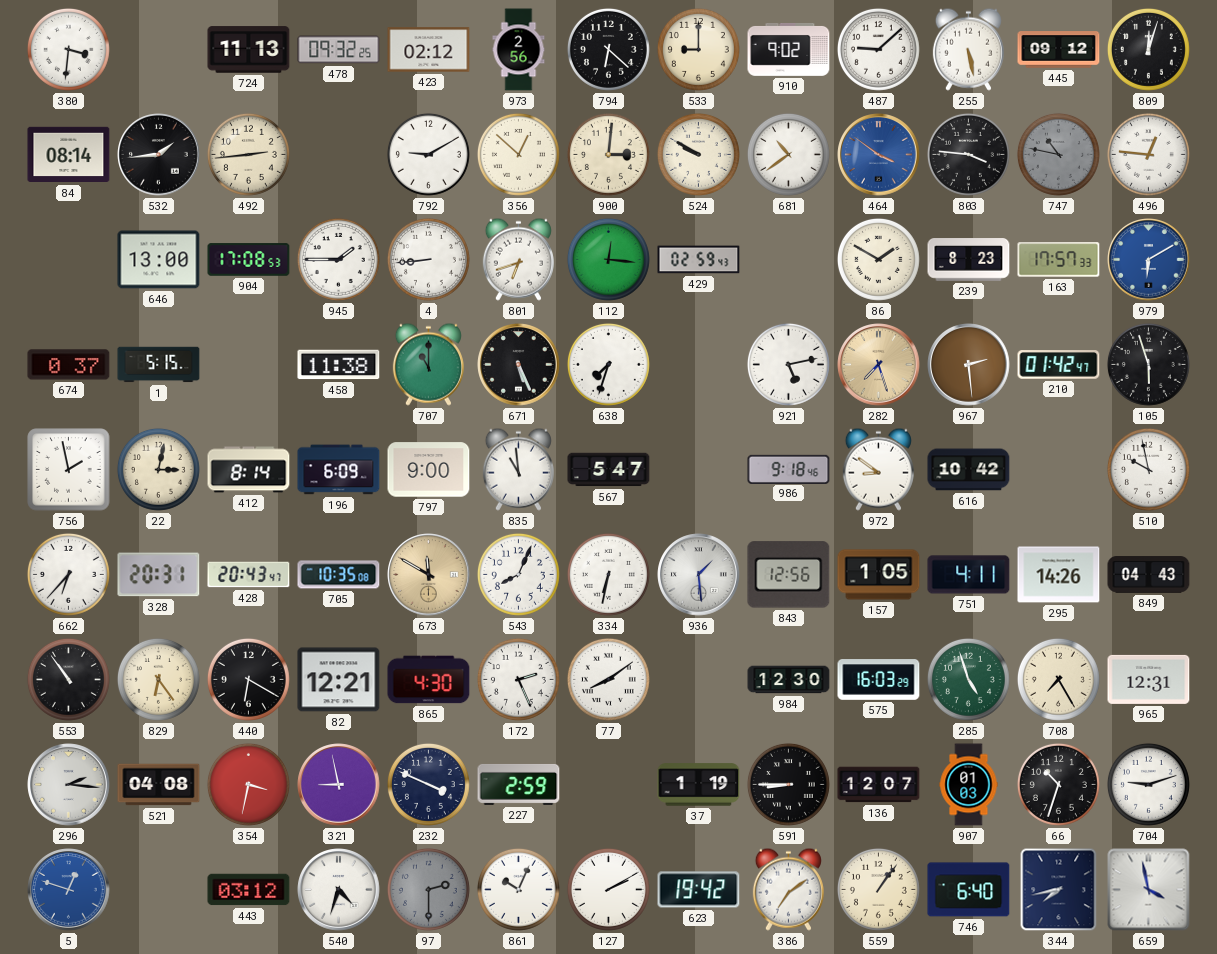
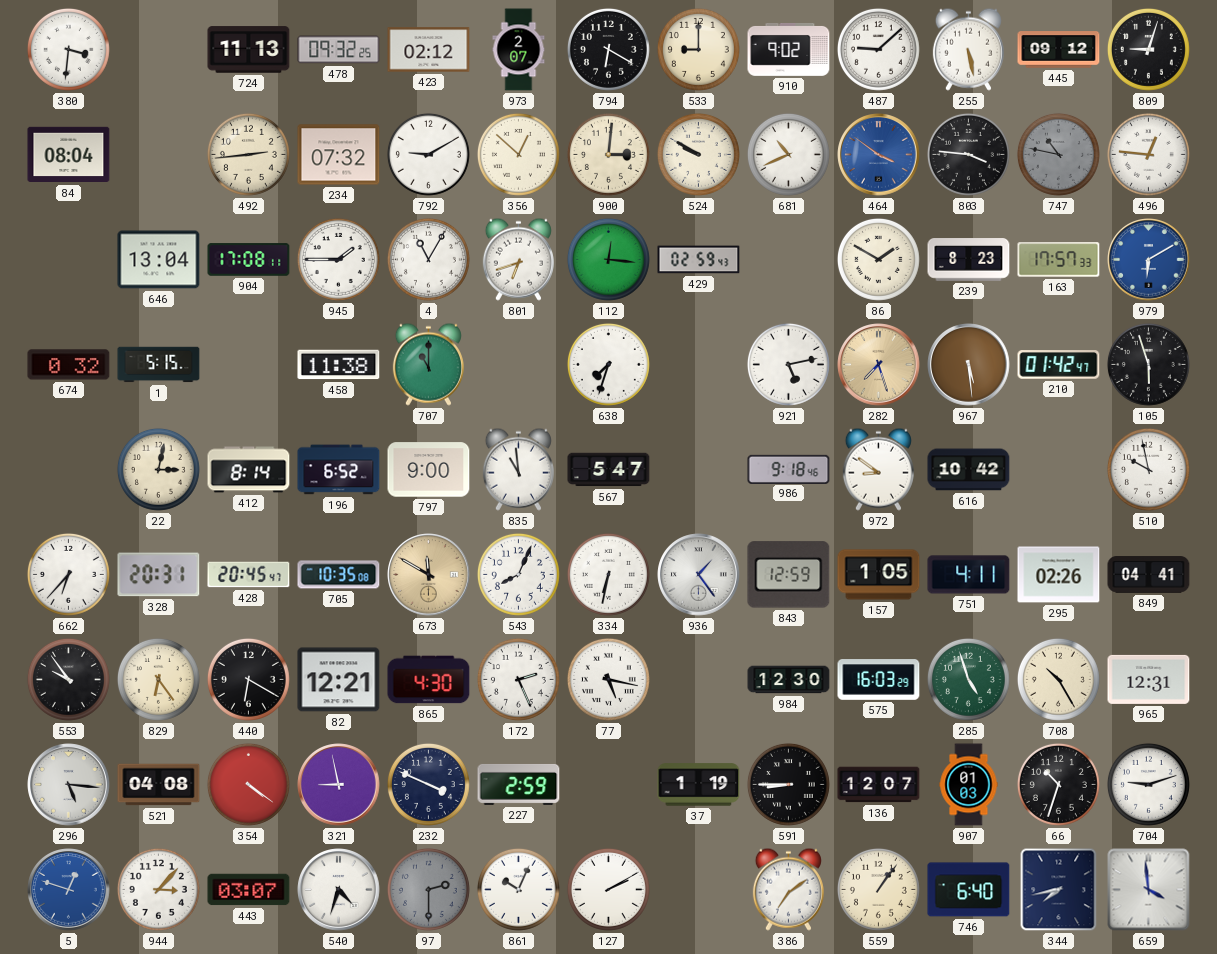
973: 2:56 -> 2:07 (519, 50)
794: 6:22 -> 6:20 (608, 49)
809: 12:03 -> 9:03 (1148, 49)
84: 08:14 -> 08:04 (69, 155)
532: 1:44 -> none (159, 155)
234: none -> 07:32 (339, 155)
681: 10:39 -> 10:41 (788, 154)
646: 13:00 -> 13:04 (159, 260)
904: 17:08:53 -> 17:08:11 (249, 260)
4: 8:44 -> 11:05 (428, 259)
674: 0:37 -> 0:32 (69, 365)
671: 5:26 -> none (519, 365)
967: 2:29 -> 5:29 (969, 365)
756: 1:58 -> none (69, 470)
196: 6:09 -> 6:52 (339, 470)
428: 20:43 -> 20:45 (249, 575)
936: 1:29 -> 1:24 (699, 575)
843: 12:56 -> 12:59 (789, 575)
295: 14:26 -> 02:26 (1059, 575)
849: 04:43 -> 04:41 (1149, 575)
553: 10:54 -> 9:54 (68, 679)
77: 8:09 -> 5:17 (608, 679)
708: 7:25 -> 10:25 (1058, 679)
296: 2:16 -> 5:16 (69, 785)
354: 3:32 -> 4:21 (248, 784)
944: none -> 3:07 (158, 889)
443: 03:12 -> 03:07 (249, 890)
623: 19:42 -> none (699, 890)
659: 3:58 -> 3:59 (1149, 890)
